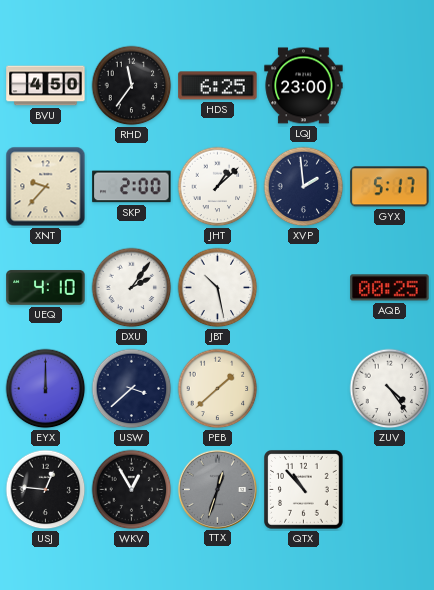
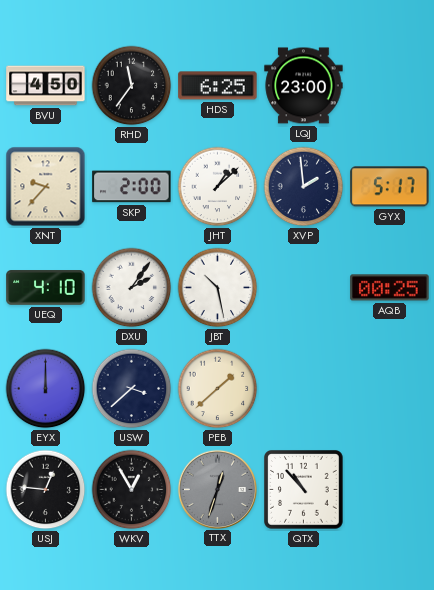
ZUV: 4:24 -> none (390, 389)
